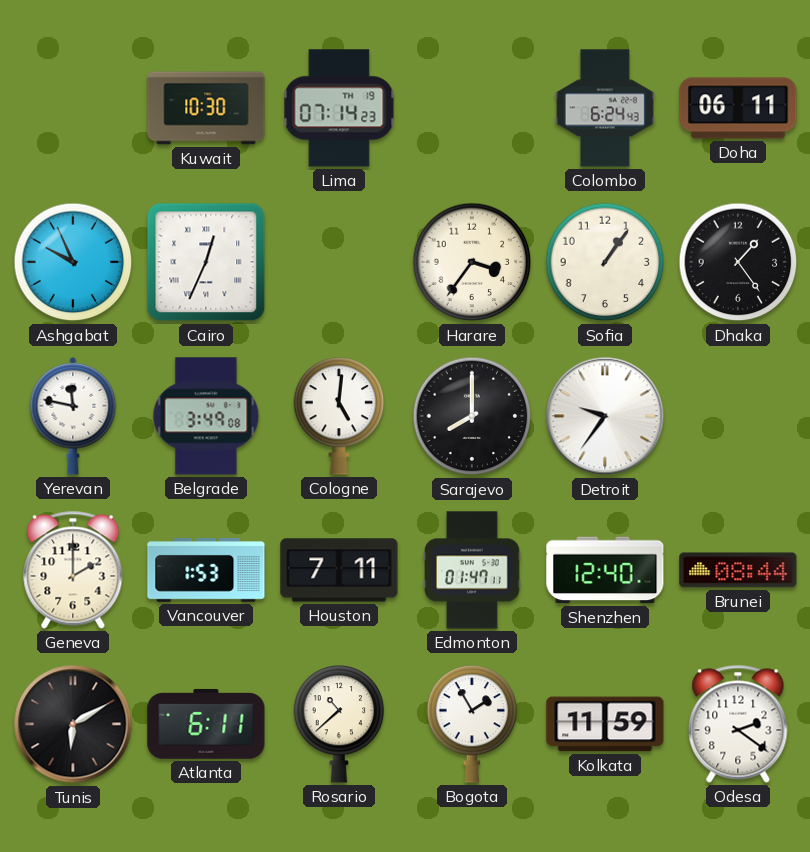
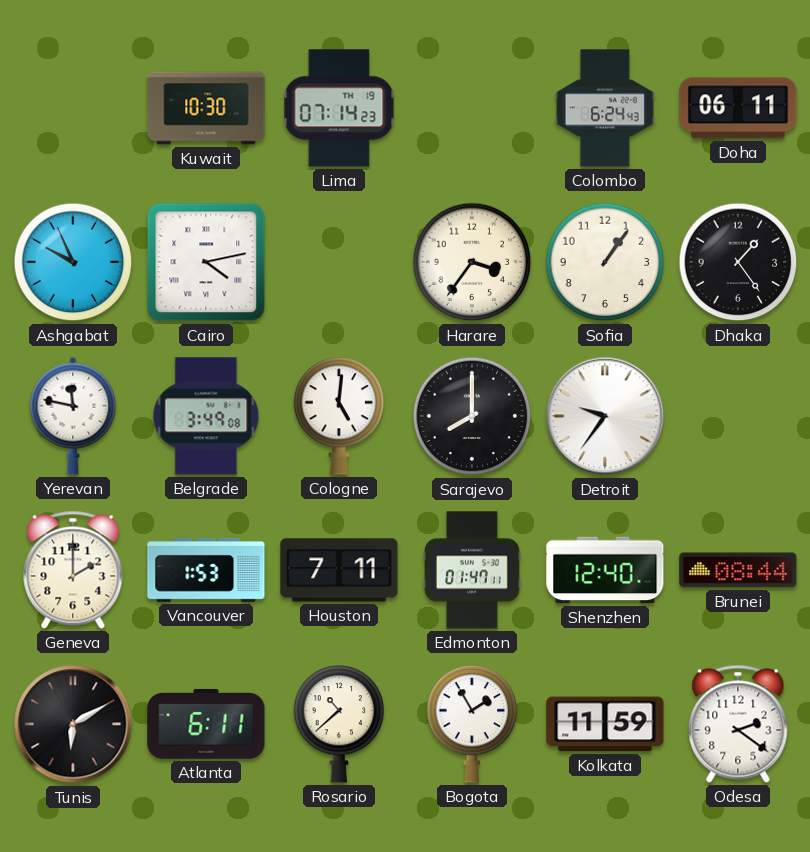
Cairo: 12:34 -> 4:13 (206, 262)
